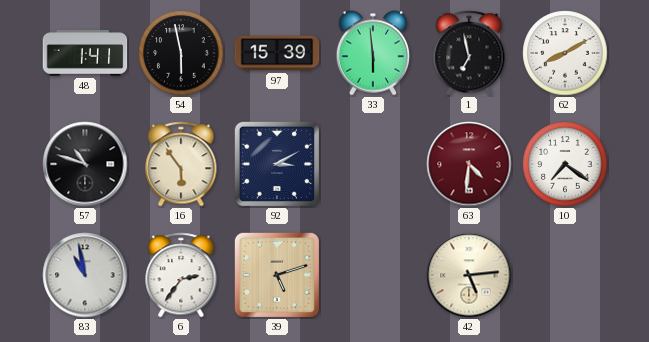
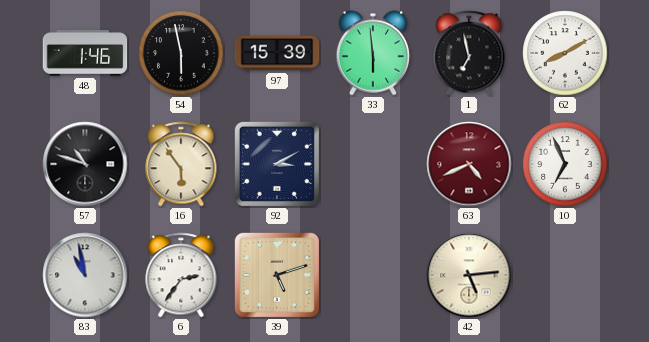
48: 1:41 -> 1:46 (85, 53)
63: 4:31 -> 4:41 (469, 164)
10: 7:21 -> 6:56 (565, 164)
